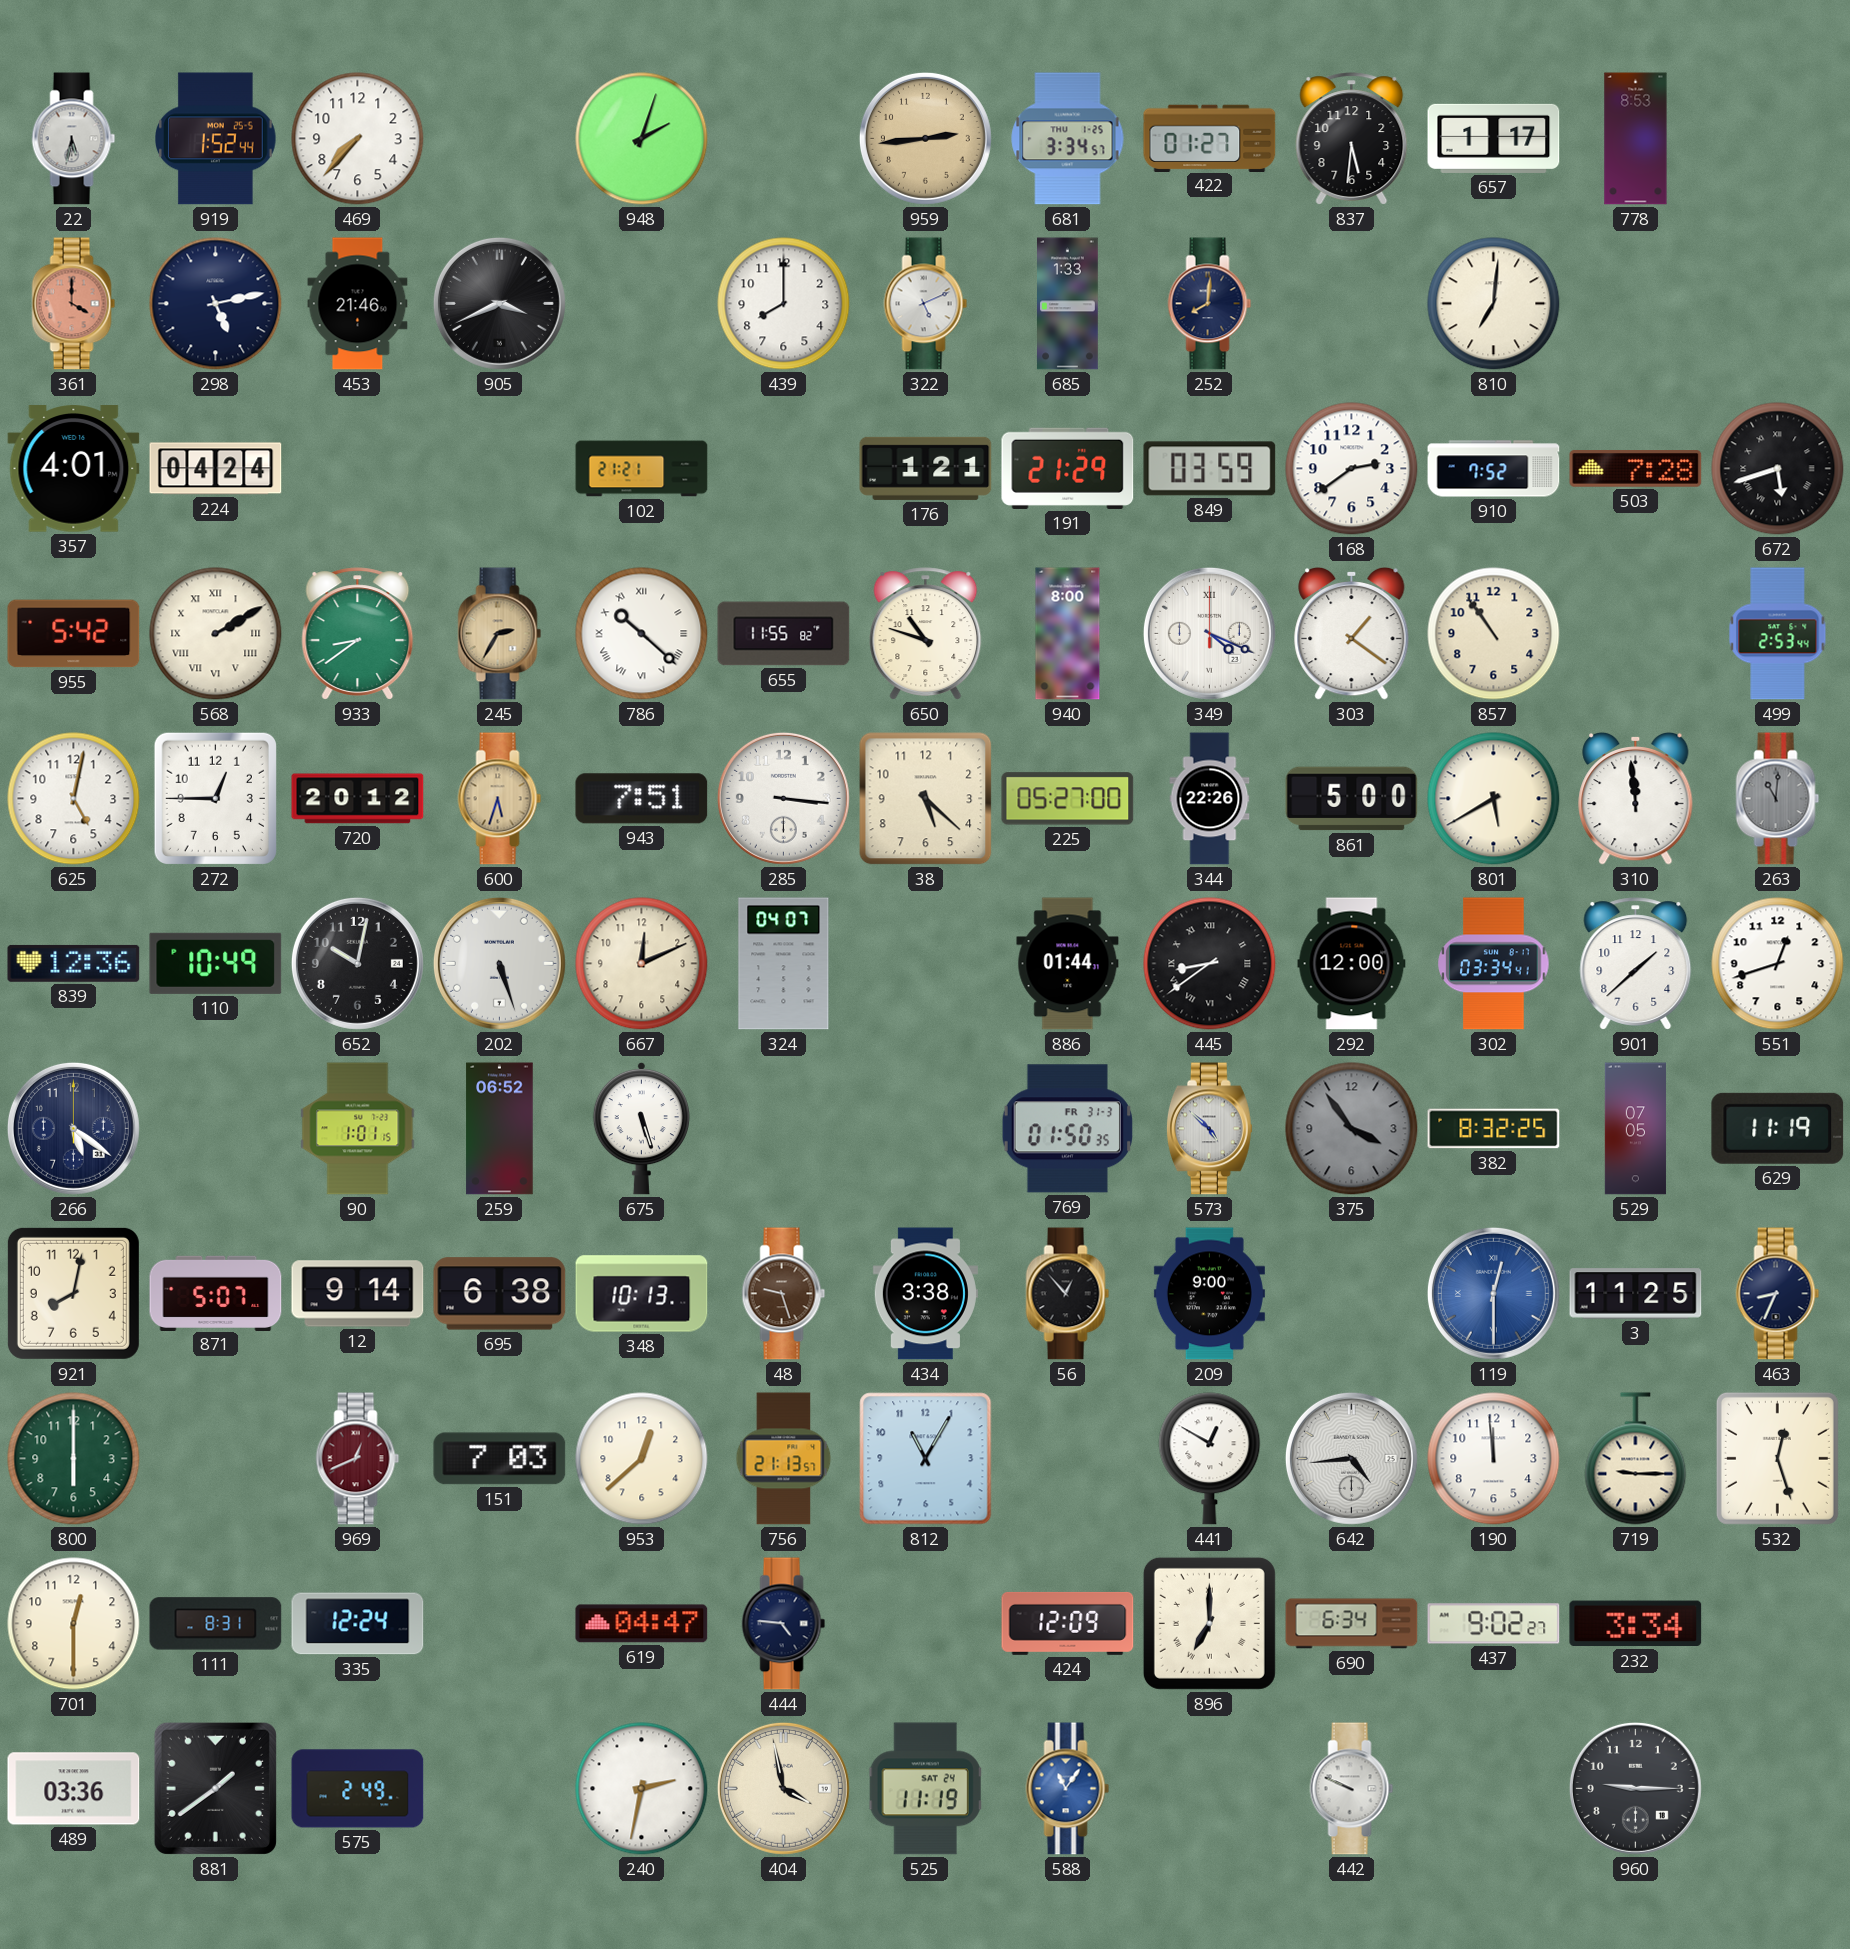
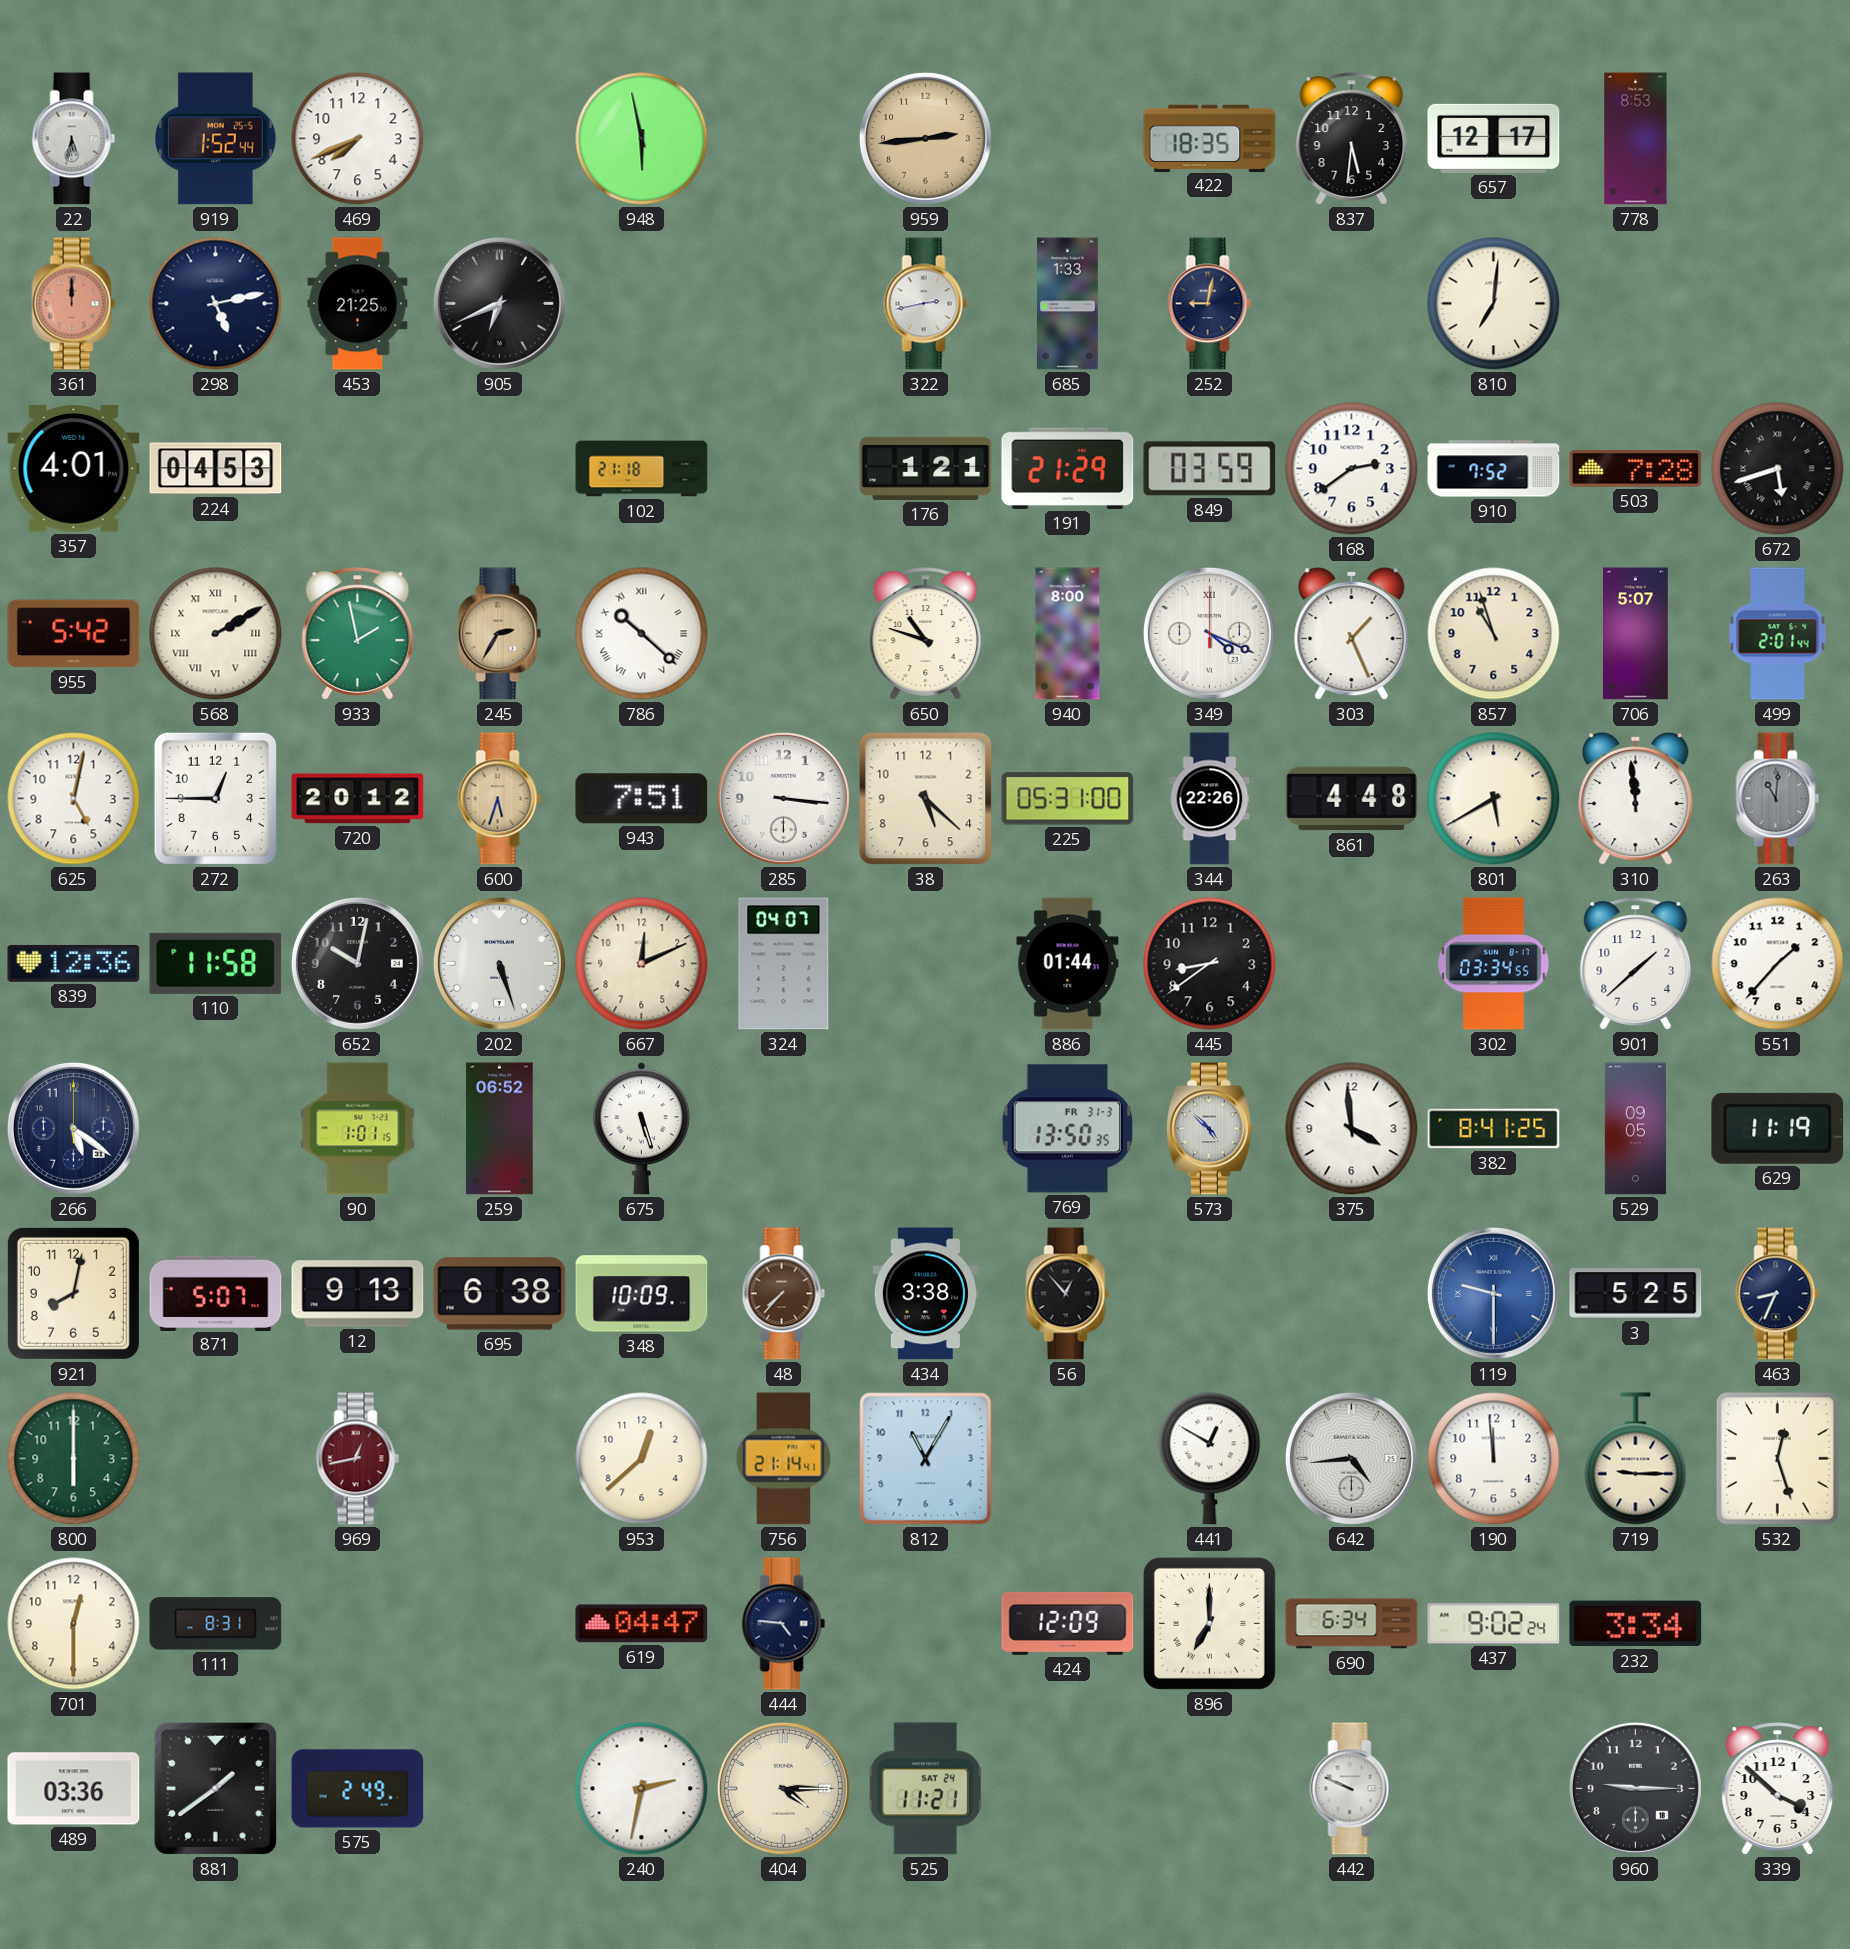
469: 7:37 -> 7:41 (358, 139)
948: 2:03 -> 5:58 (642, 139)
681: 3:34 -> none (1068, 139)
422: 01:27 -> 18:35 (1210, 138)
657: 1:17 -> 12:17 (1494, 138)
361: 4:00 -> 12:00 (74, 304)
453: 21:46 -> 21:25 (358, 304)
905: 3:41 -> 6:41 (499, 303)
439: 8:00 -> none (784, 304)
322: 5:11 -> 2:43 (926, 304)
252: 8:01 -> 9:02 (1210, 304)
224: 04:24 -> 04:53 (216, 469)
102: 21:21 -> 21:18 (642, 469)
933: 8:39 -> 1:58 (358, 634)
655: 11:55 -> none (784, 634)
303: 1:21 -> 1:26 (1352, 633)
857: 10:54 -> 10:57 (1494, 634)
706: none -> 5:07 (1636, 634)
499: 2:53 -> 2:01 (1778, 634)
225: 05:27 -> 05:31 (1068, 799)
861: 5:00 -> 4:48 (1352, 799)
110: 10:49 -> 11:58 (216, 963)
445 numerals: Roman -> Arabic (1210, 964)
292: 12:00 -> none (1352, 964)
302: 03:34:41 -> 03:34:55 (1494, 964)
551: 12:42 -> 1:37 (1778, 964)
769: 01:50 -> 13:50 (1067, 1129)
375: 3:54 -> 3:59 (1352, 1129)
375 dial: grey -> white (1352, 1129)
382: 8:32 -> 8:41 (1494, 1129)
529: 07:05 -> 09:05 (1635, 1129)
12: 9:14 -> 9:13 (358, 1294)
348: 10:13 -> 10:09 (642, 1294)
48: 9:27 -> 7:37 (784, 1294)
209: 9:00 -> none (1209, 1294)
119: 12:30 -> 9:30 (1493, 1293)
3: 11:25 -> 5:25 (1636, 1294)
969: 12:41 -> 12:43 (358, 1459)
151: 7:03 -> none (500, 1459)
756: 21:13 -> 21:14 (784, 1459)
335: 12:24 -> none (358, 1624)
437: 9:02:27 -> 9:02:24 (1494, 1624)
404: 3:58 -> 4:15 (783, 1788)
525: 11:19 -> 11:21 (926, 1789)
588: 11:06 -> none (1068, 1789)
339: none -> 3:52 (1778, 1789)
